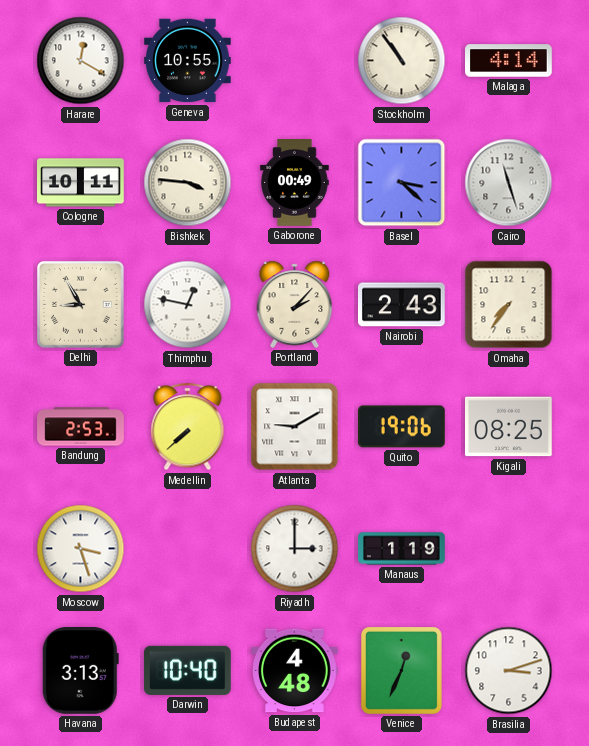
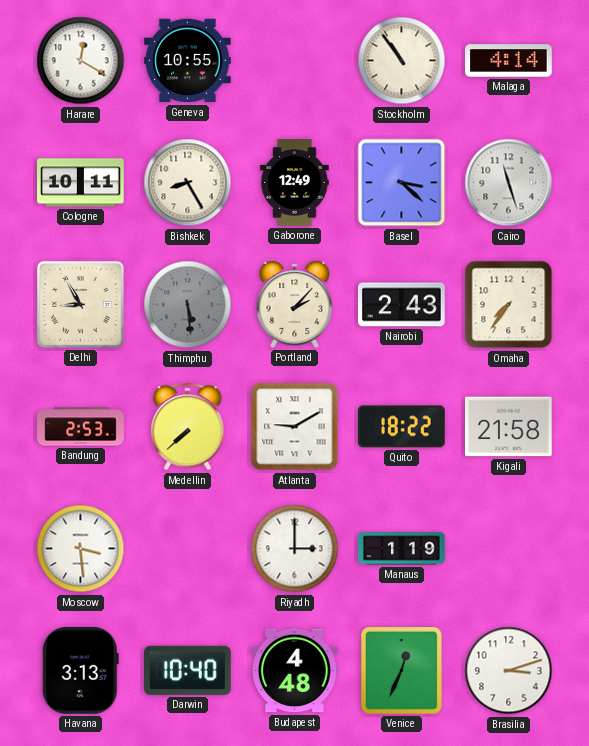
Bishkek: 3:46 -> 8:25 (188, 183)
Gaborone: 00:49 -> 12:49 (295, 183)
Thimphu: 12:47 -> 5:29 (188, 305)
Thimphu dial: white -> grey (188, 305)
Quito: 19:06 -> 18:22 (402, 427)
Kigali: 08:25 -> 21:58 (509, 427)
Moscow: 3:27 -> 3:29 (81, 549)
